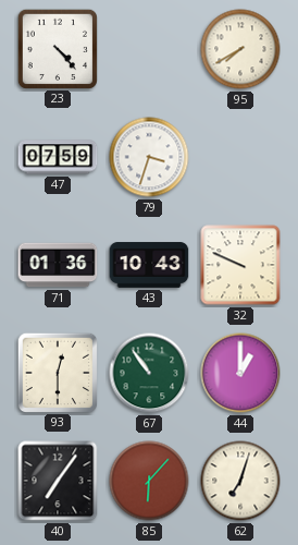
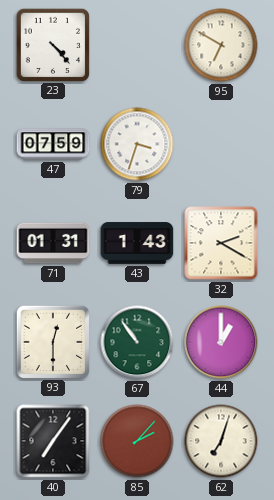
95: 7:40 -> 6:50 (221, 45)
71: 01:36 -> 01:31 (53, 243)
43: 10:43 -> 1:43 (137, 243)
32: 9:49 -> 2:20 (221, 243)
85: 6:07 -> 2:07 (137, 441)
